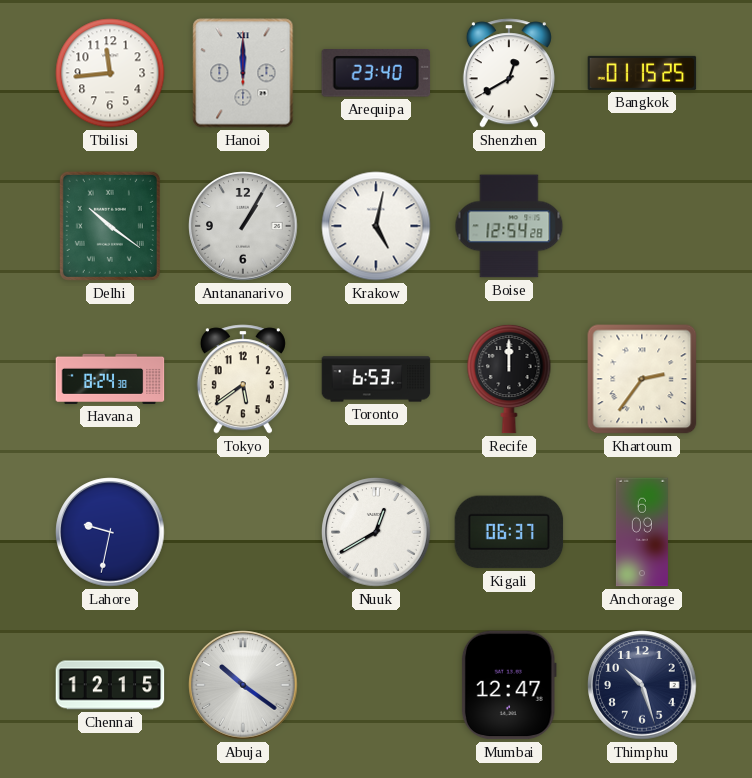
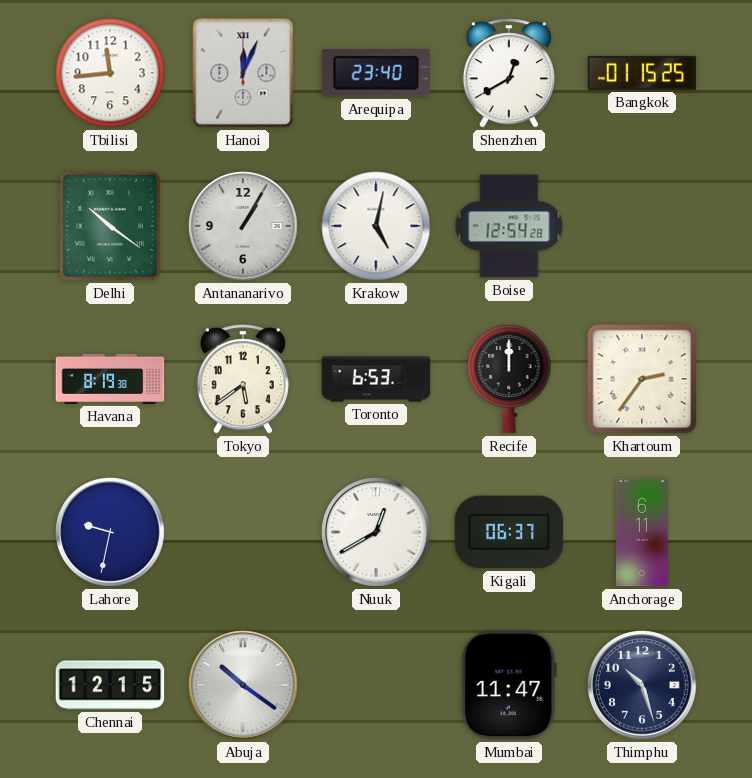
Hanoi: 12:00 -> 12:04 (243, 73)
Havana: 8:24 -> 8:19 (110, 379)
Anchorage: 6:09 -> 6:11 (642, 532)
Mumbai: 12:47 -> 11:47 (509, 685)
